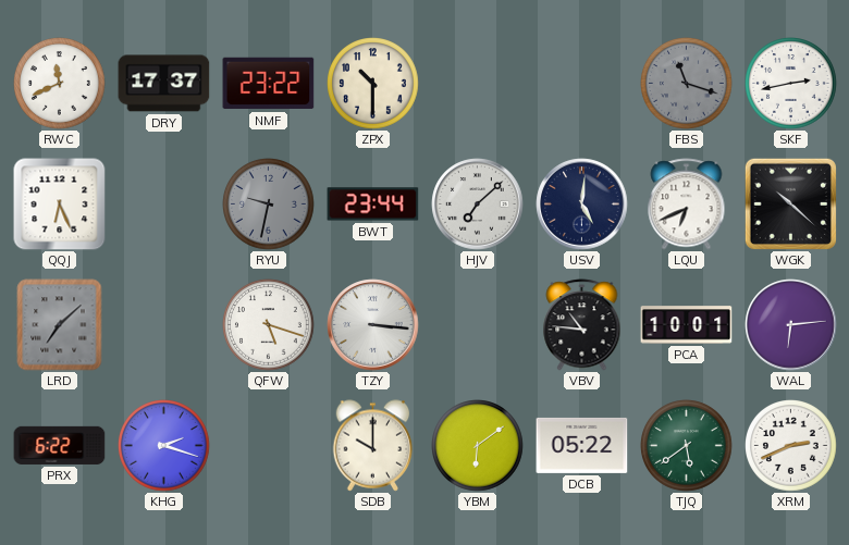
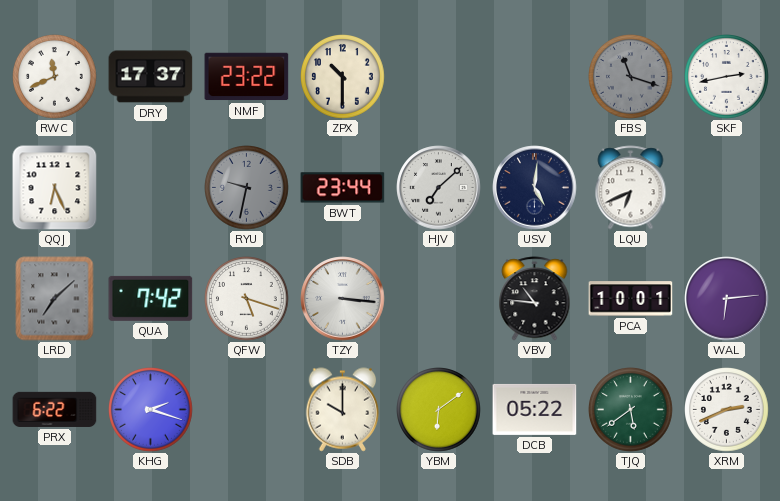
WGK: 10:22 -> none (790, 203)
QUA: none -> 7:42 (151, 298)
